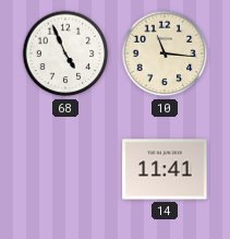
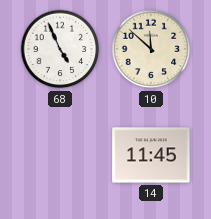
10: 11:16 -> 11:52 (151, 49)
14: 11:41 -> 11:45 (151, 155)
